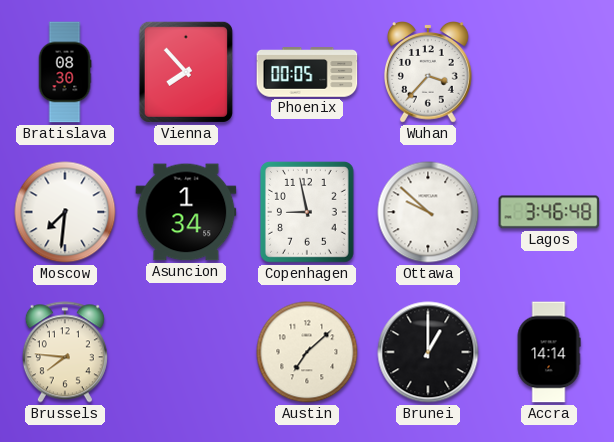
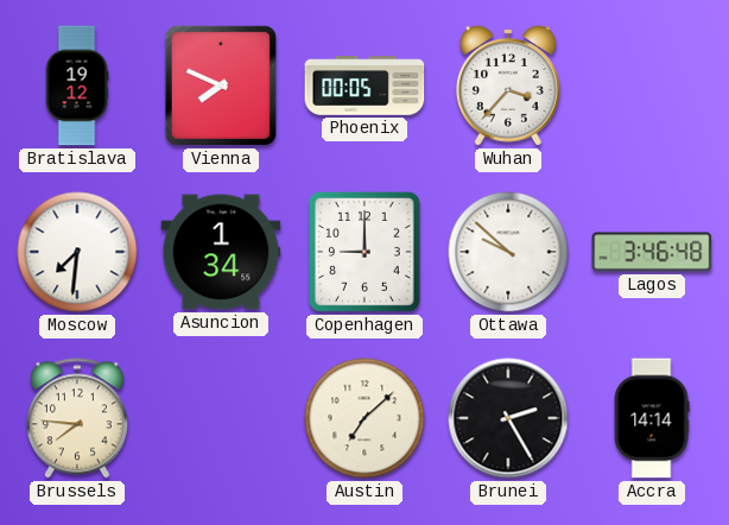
Bratislava: 08:30 -> 19:12 (77, 86)
Vienna: 7:53 -> 7:49 (221, 86)
Copenhagen: 8:58 -> 9:00 (364, 252)
Brunei: 1:00 -> 2:25 (508, 418)
